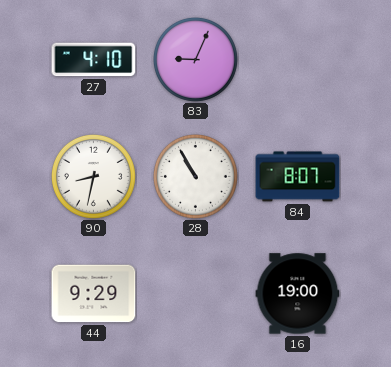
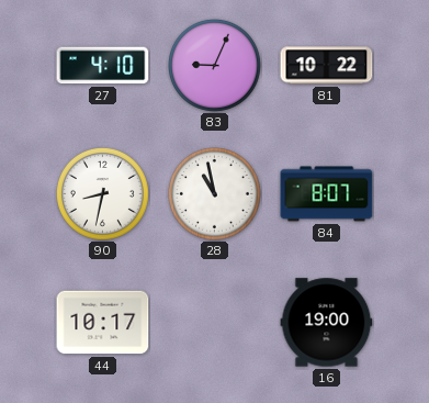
81: none -> 10:22 (327, 66)
28: 10:55 -> 10:58 (214, 193)
44: 9:29 -> 10:17 (103, 323)
